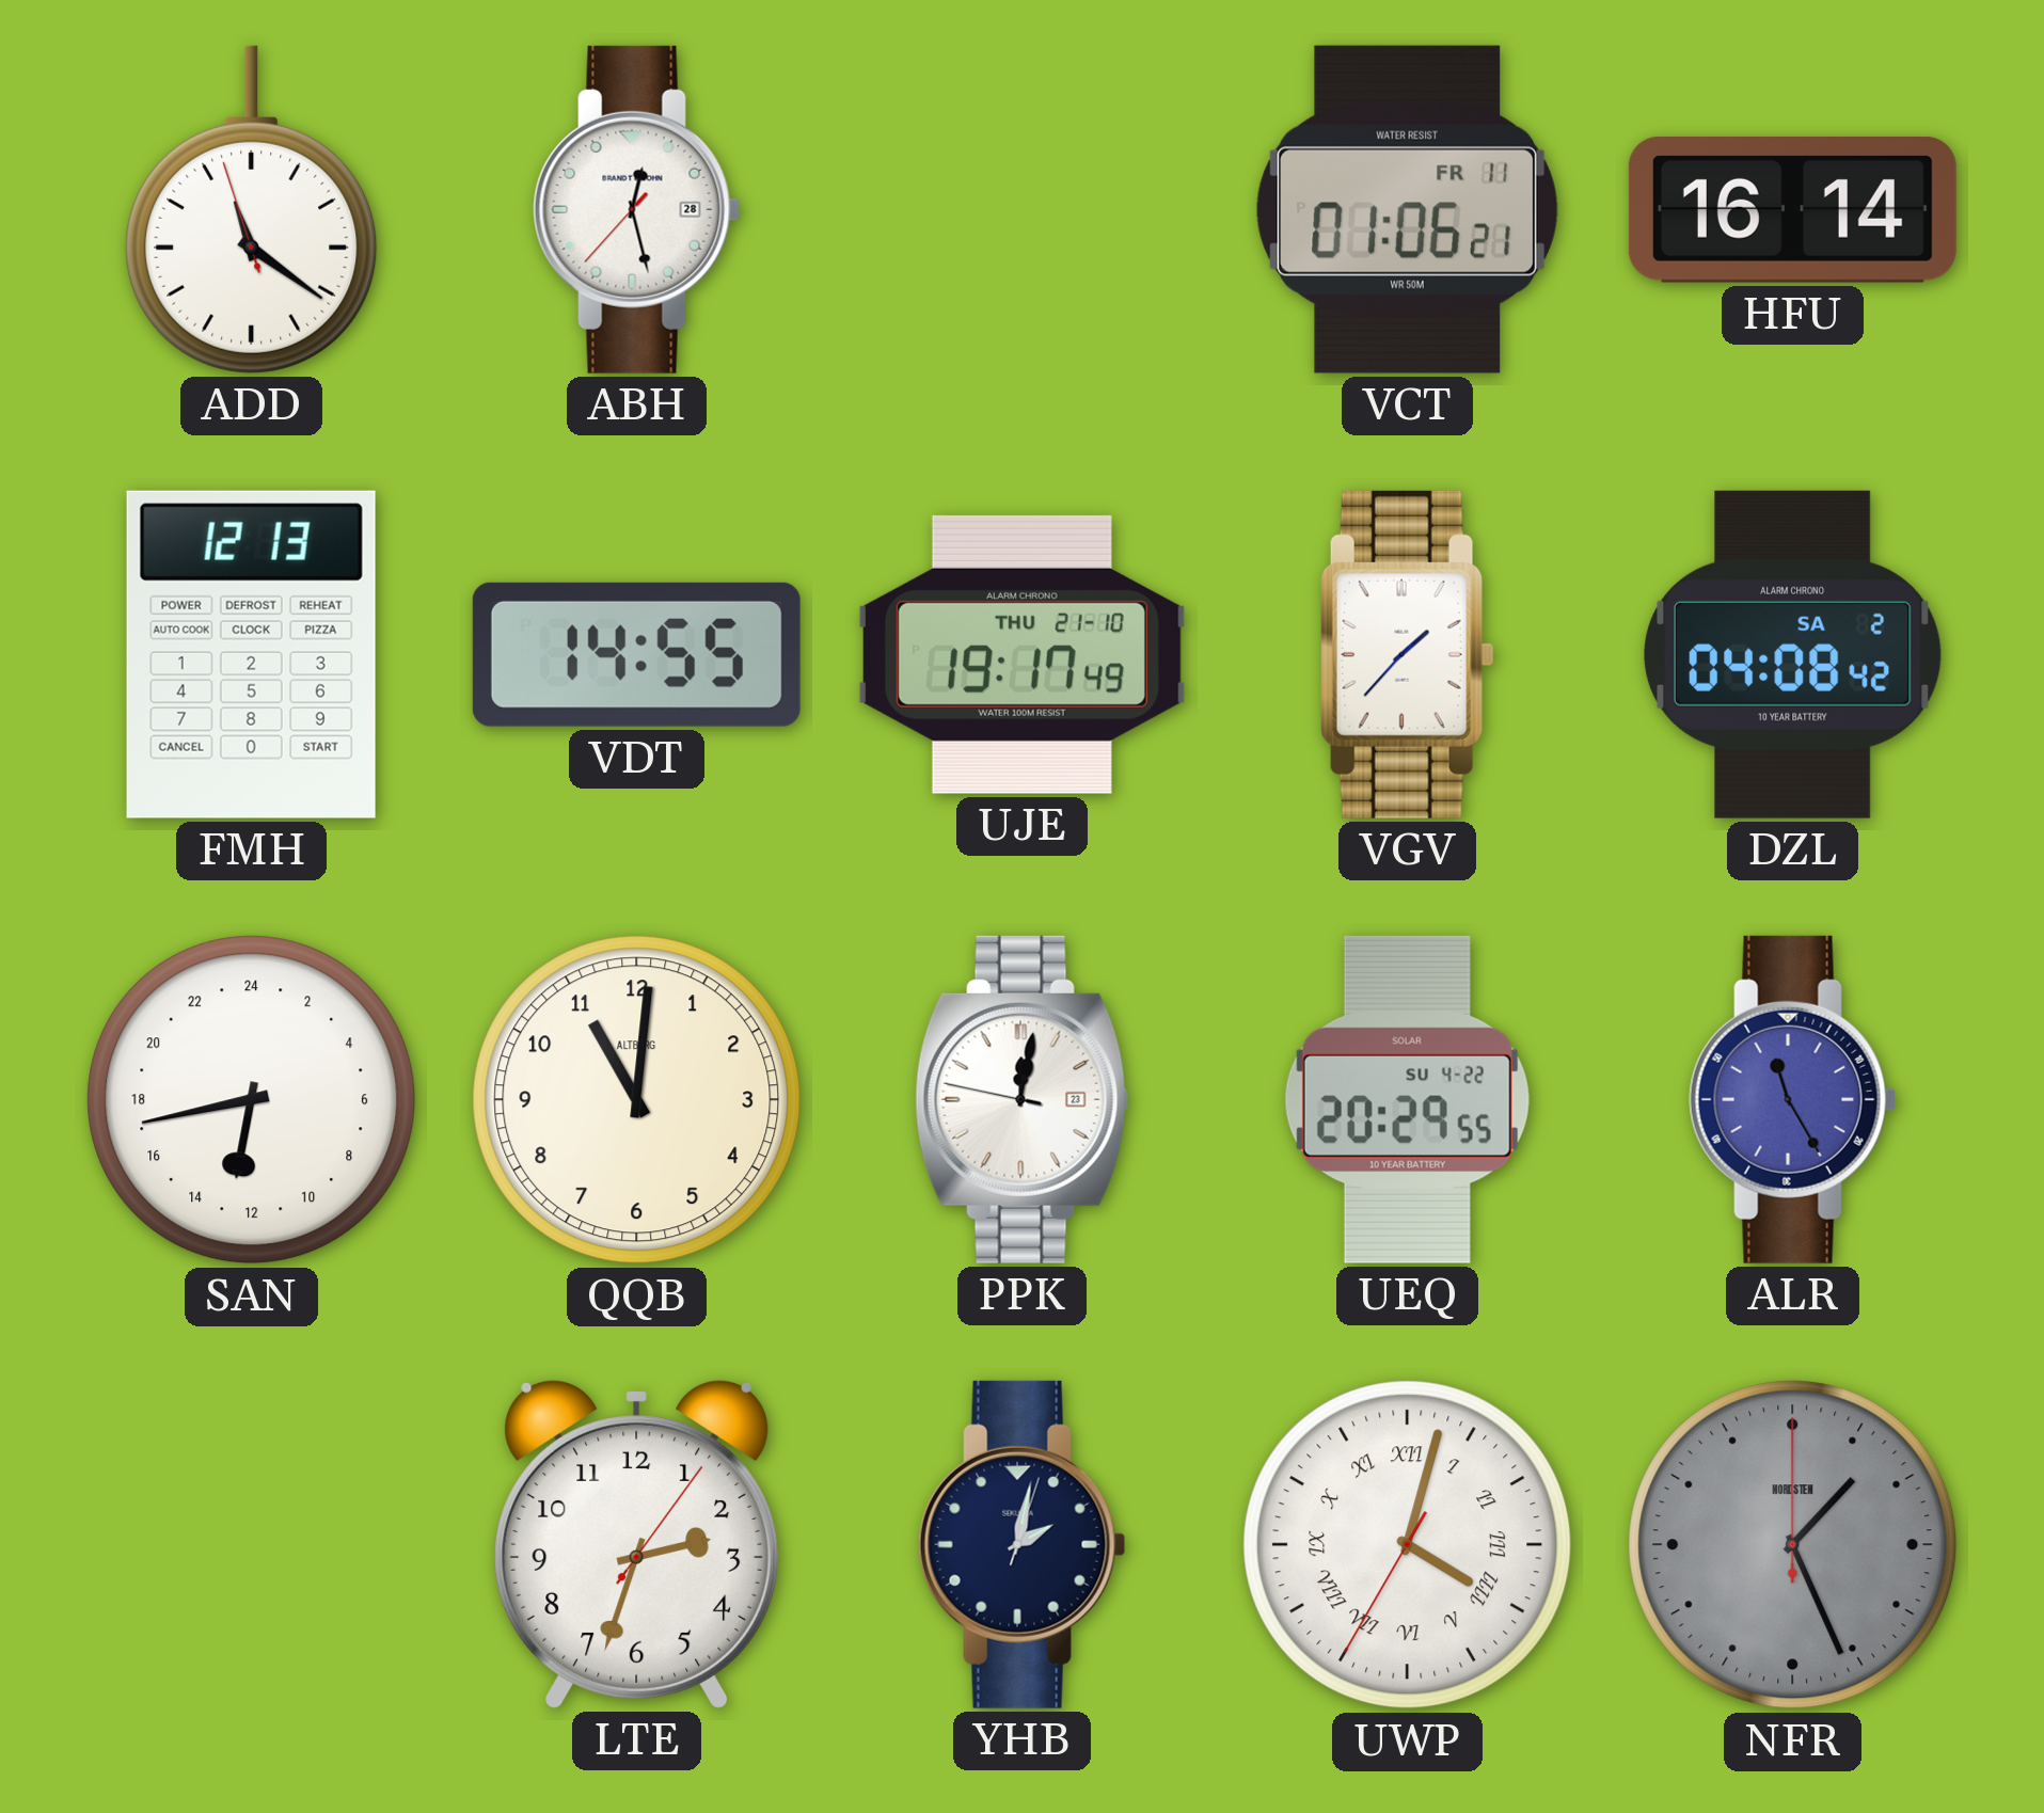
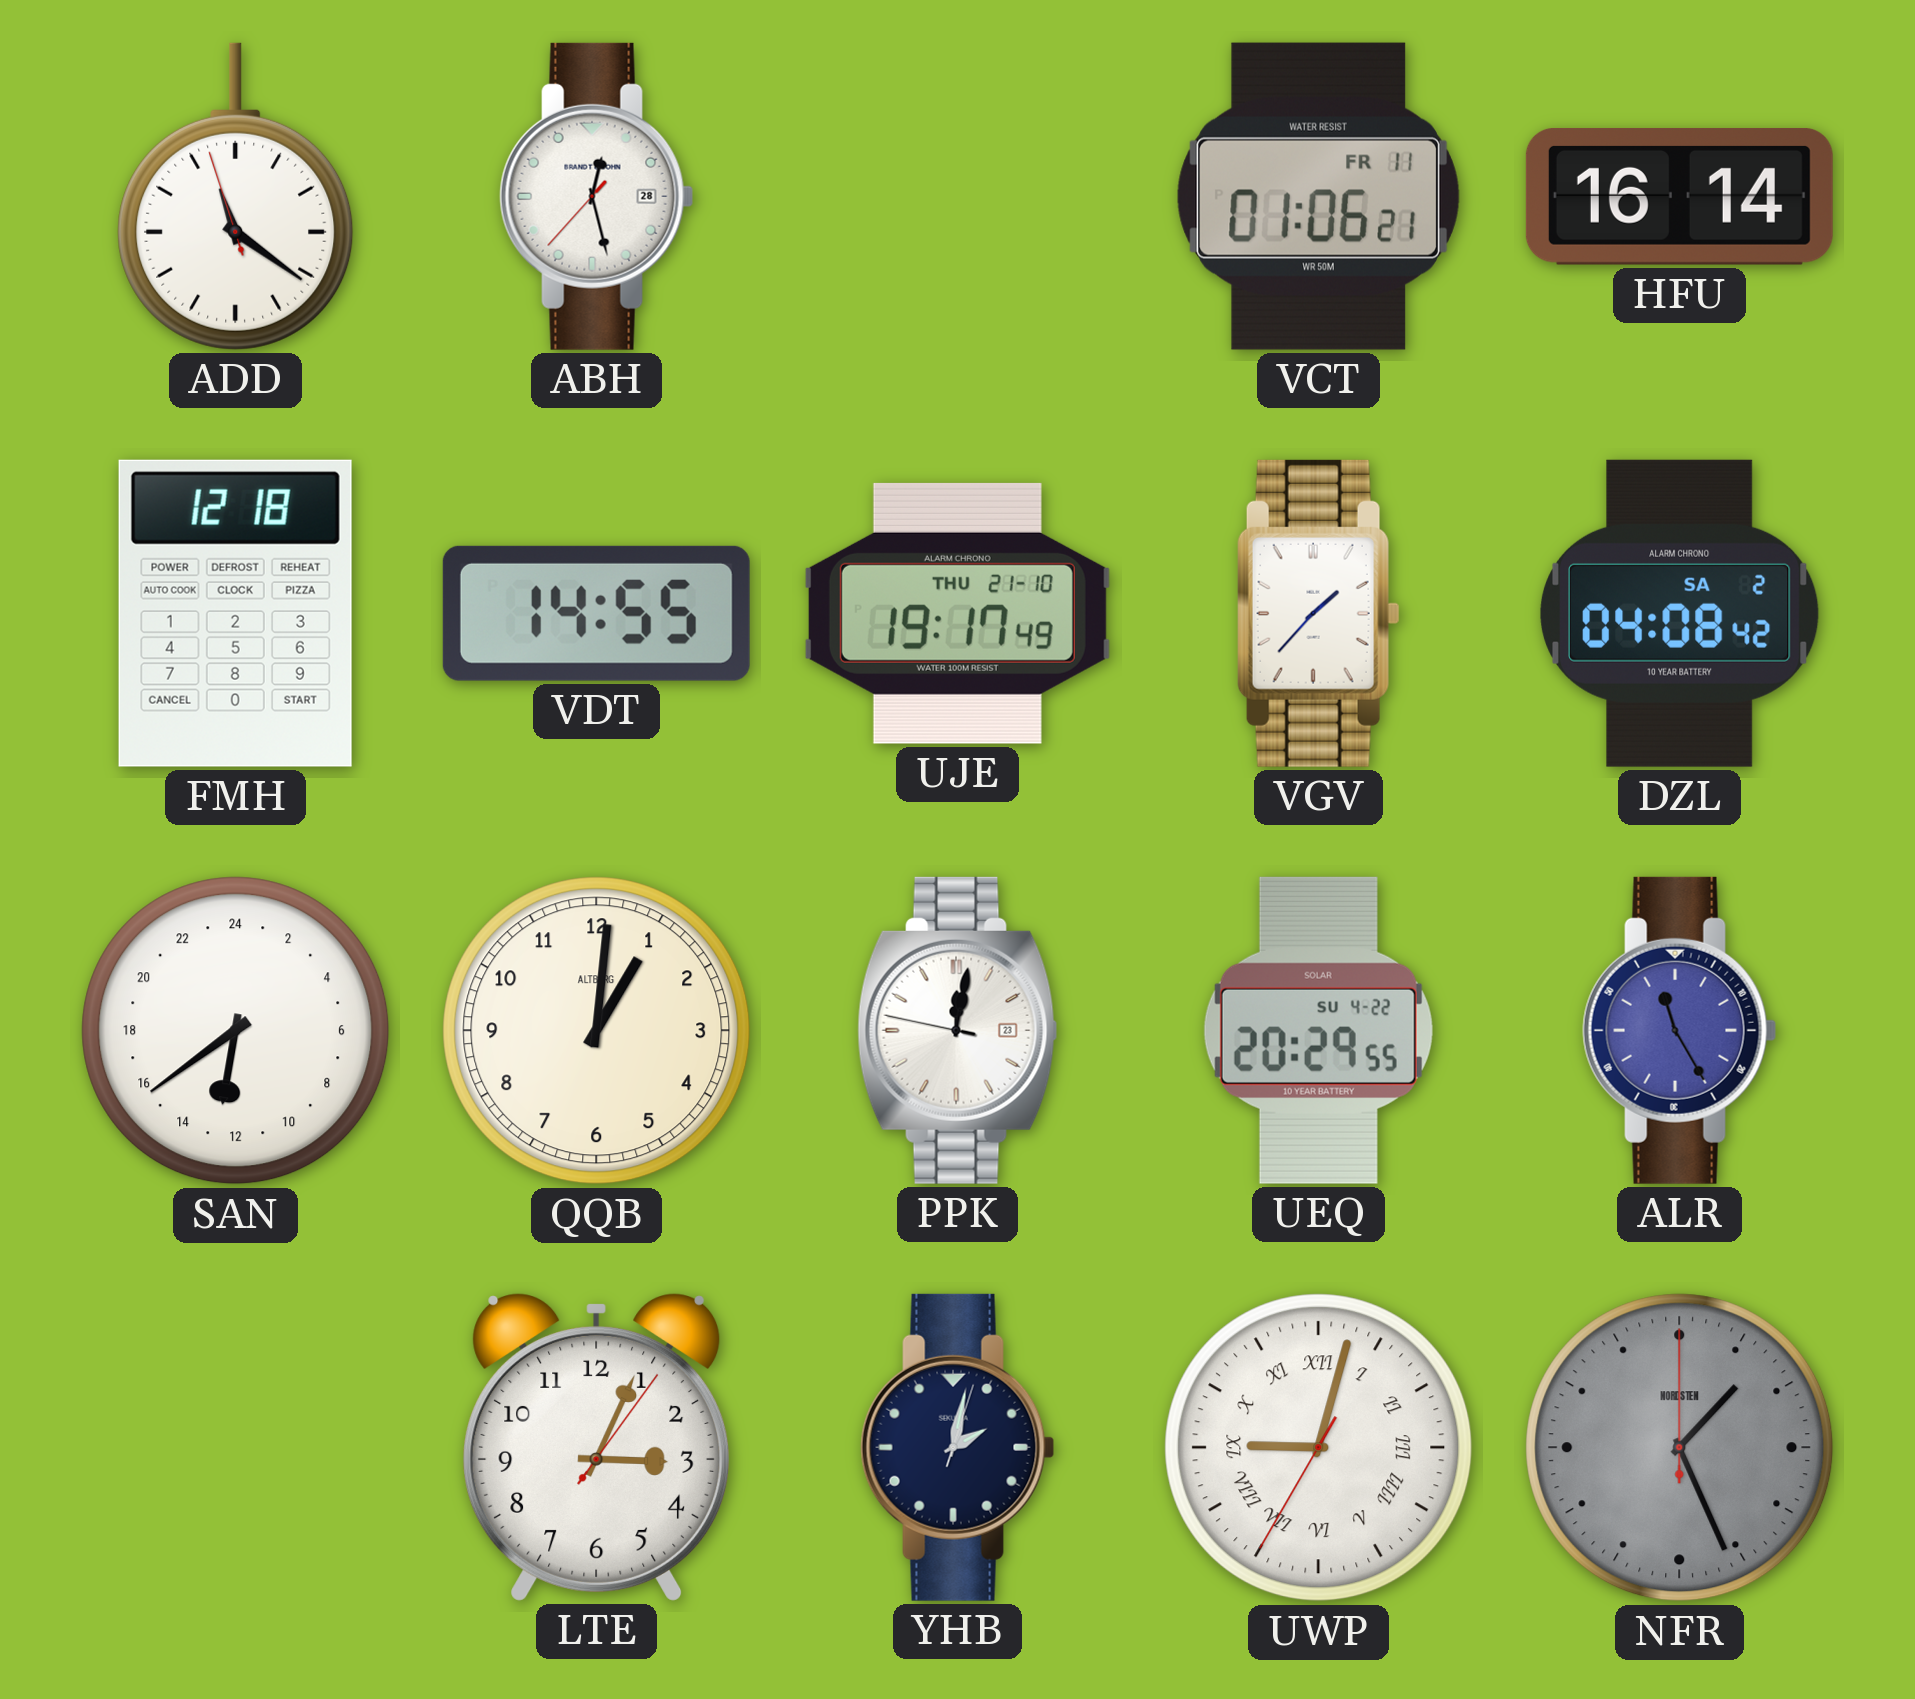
FMH: 12:13 -> 12:18 (235, 613)
SAN: 12:43 -> 12:39 (236, 1031)
QQB: 11:01 -> 1:01 (597, 1031)
LTE: 2:33 -> 3:04 (597, 1448)
UWP: 4:02 -> 9:02 (1319, 1448)
